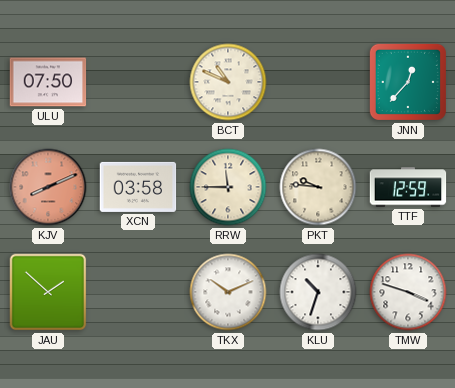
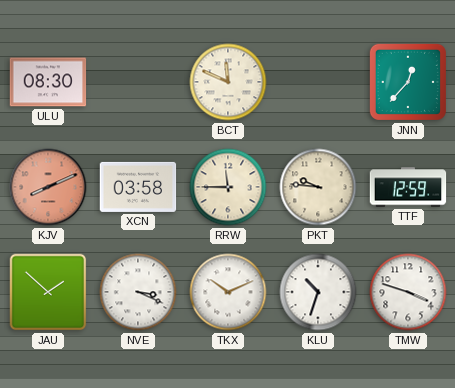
ULU: 07:50 -> 08:30 (48, 82)
BCT: 10:49 -> 11:49 (228, 82)
NVE: none -> 3:19 (138, 292)
